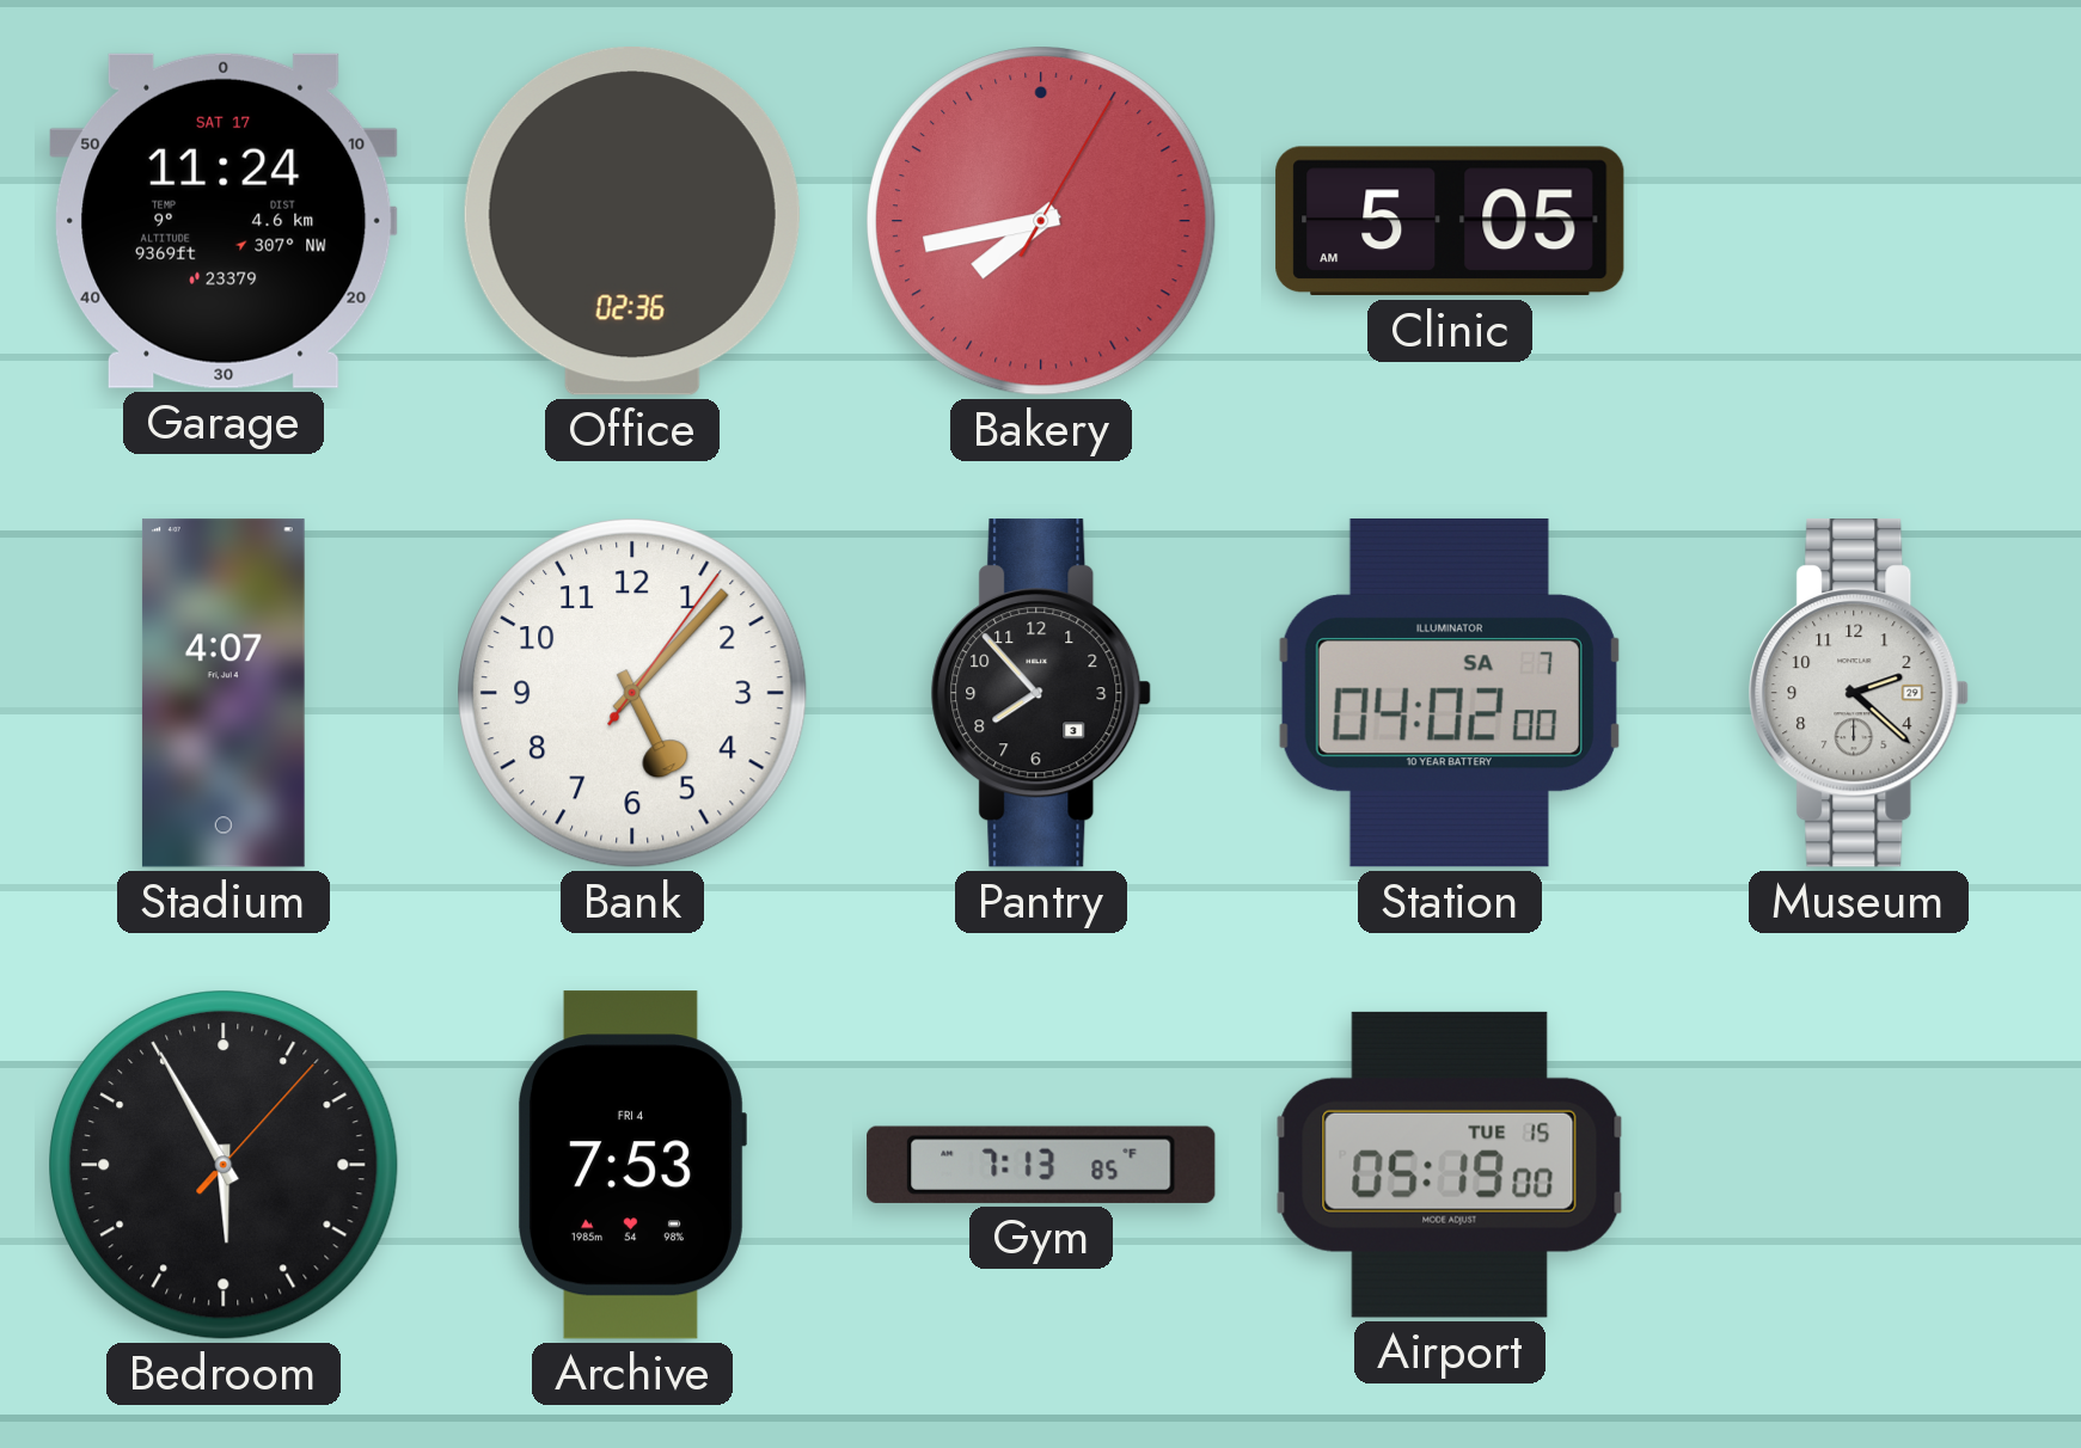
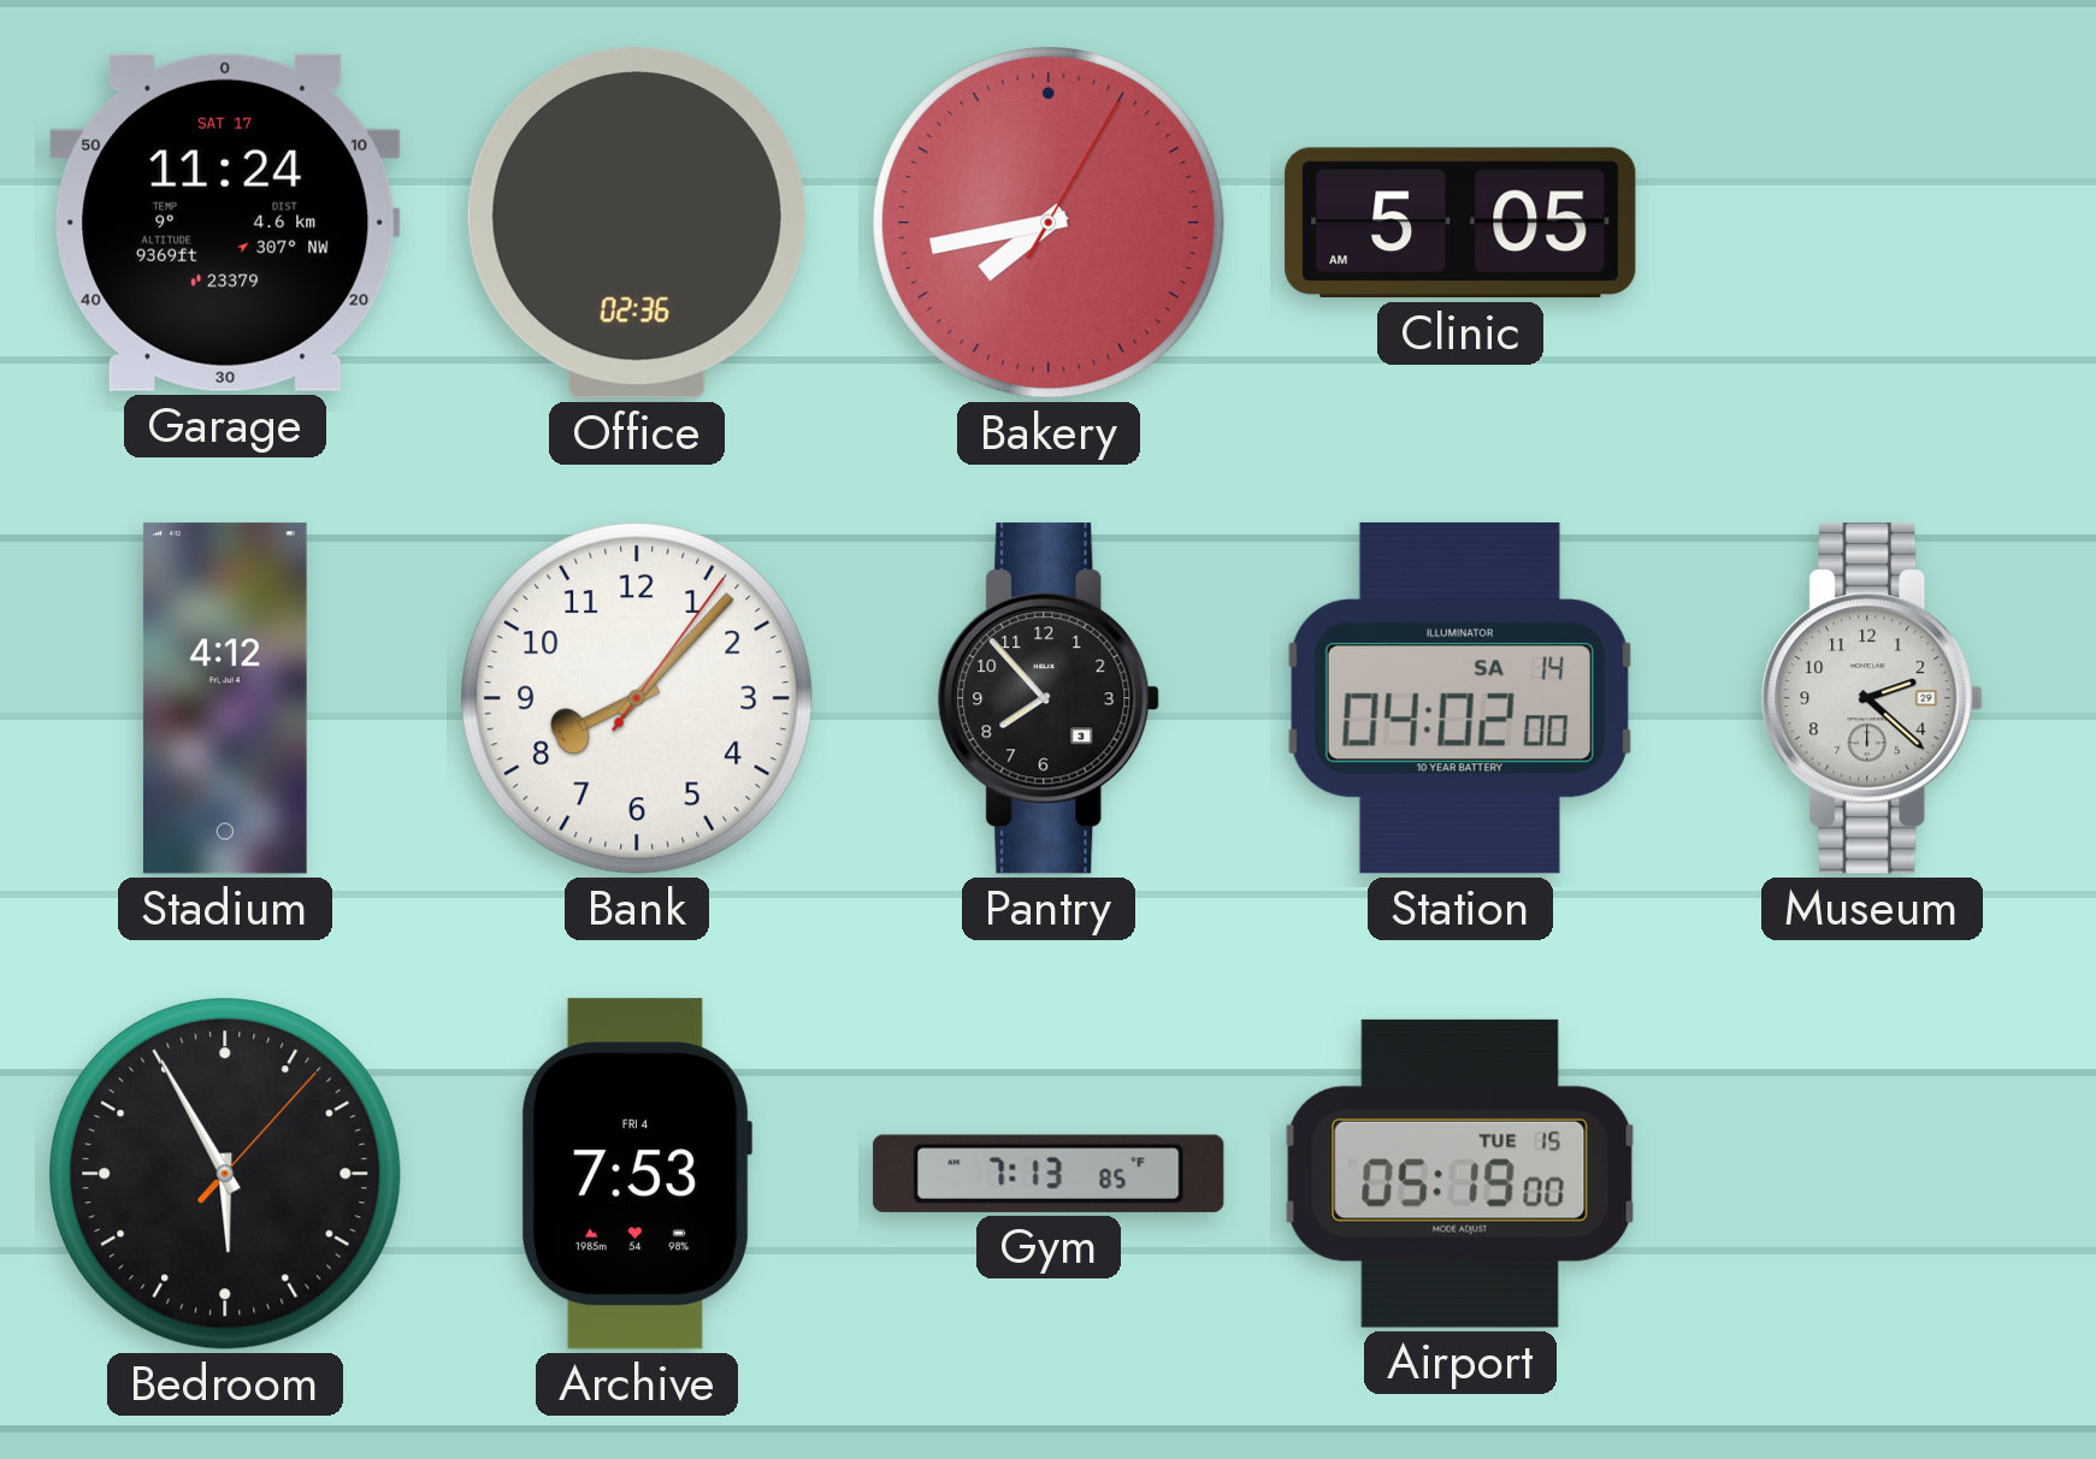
Stadium: 4:07 -> 4:12 (225, 698)
Bank: 5:07 -> 8:07 (638, 699)
Station date: SA 7 -> SA 14 (1460, 698)
